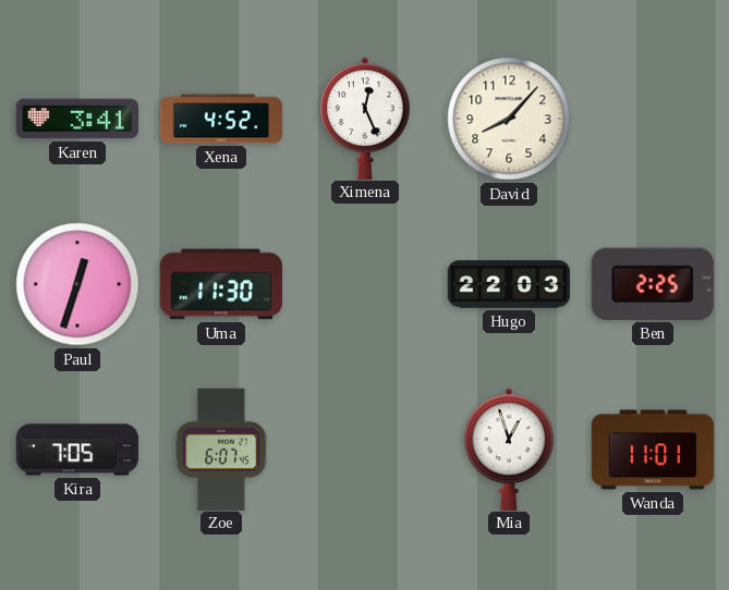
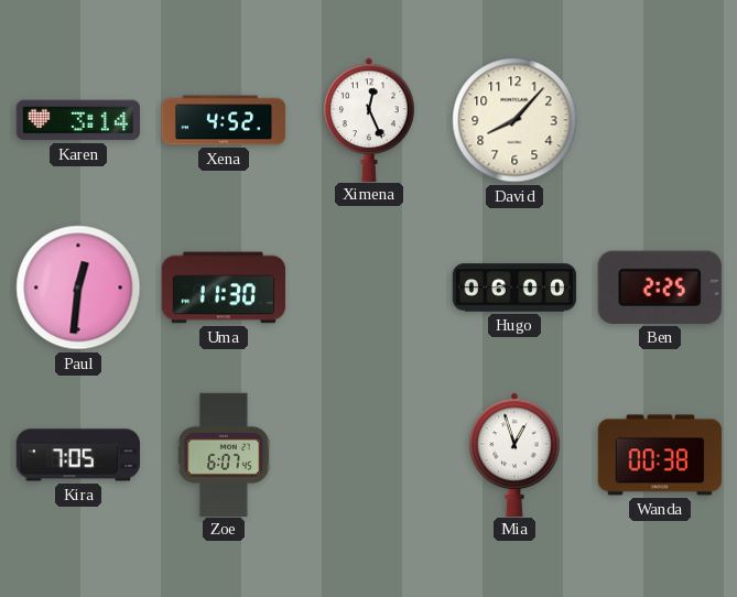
Karen: 3:41 -> 3:14 (77, 120)
Paul: 12:33 -> 12:31 (78, 287)
Hugo: 22:03 -> 06:00 (514, 287)
Wanda: 11:01 -> 00:38 (660, 455)
